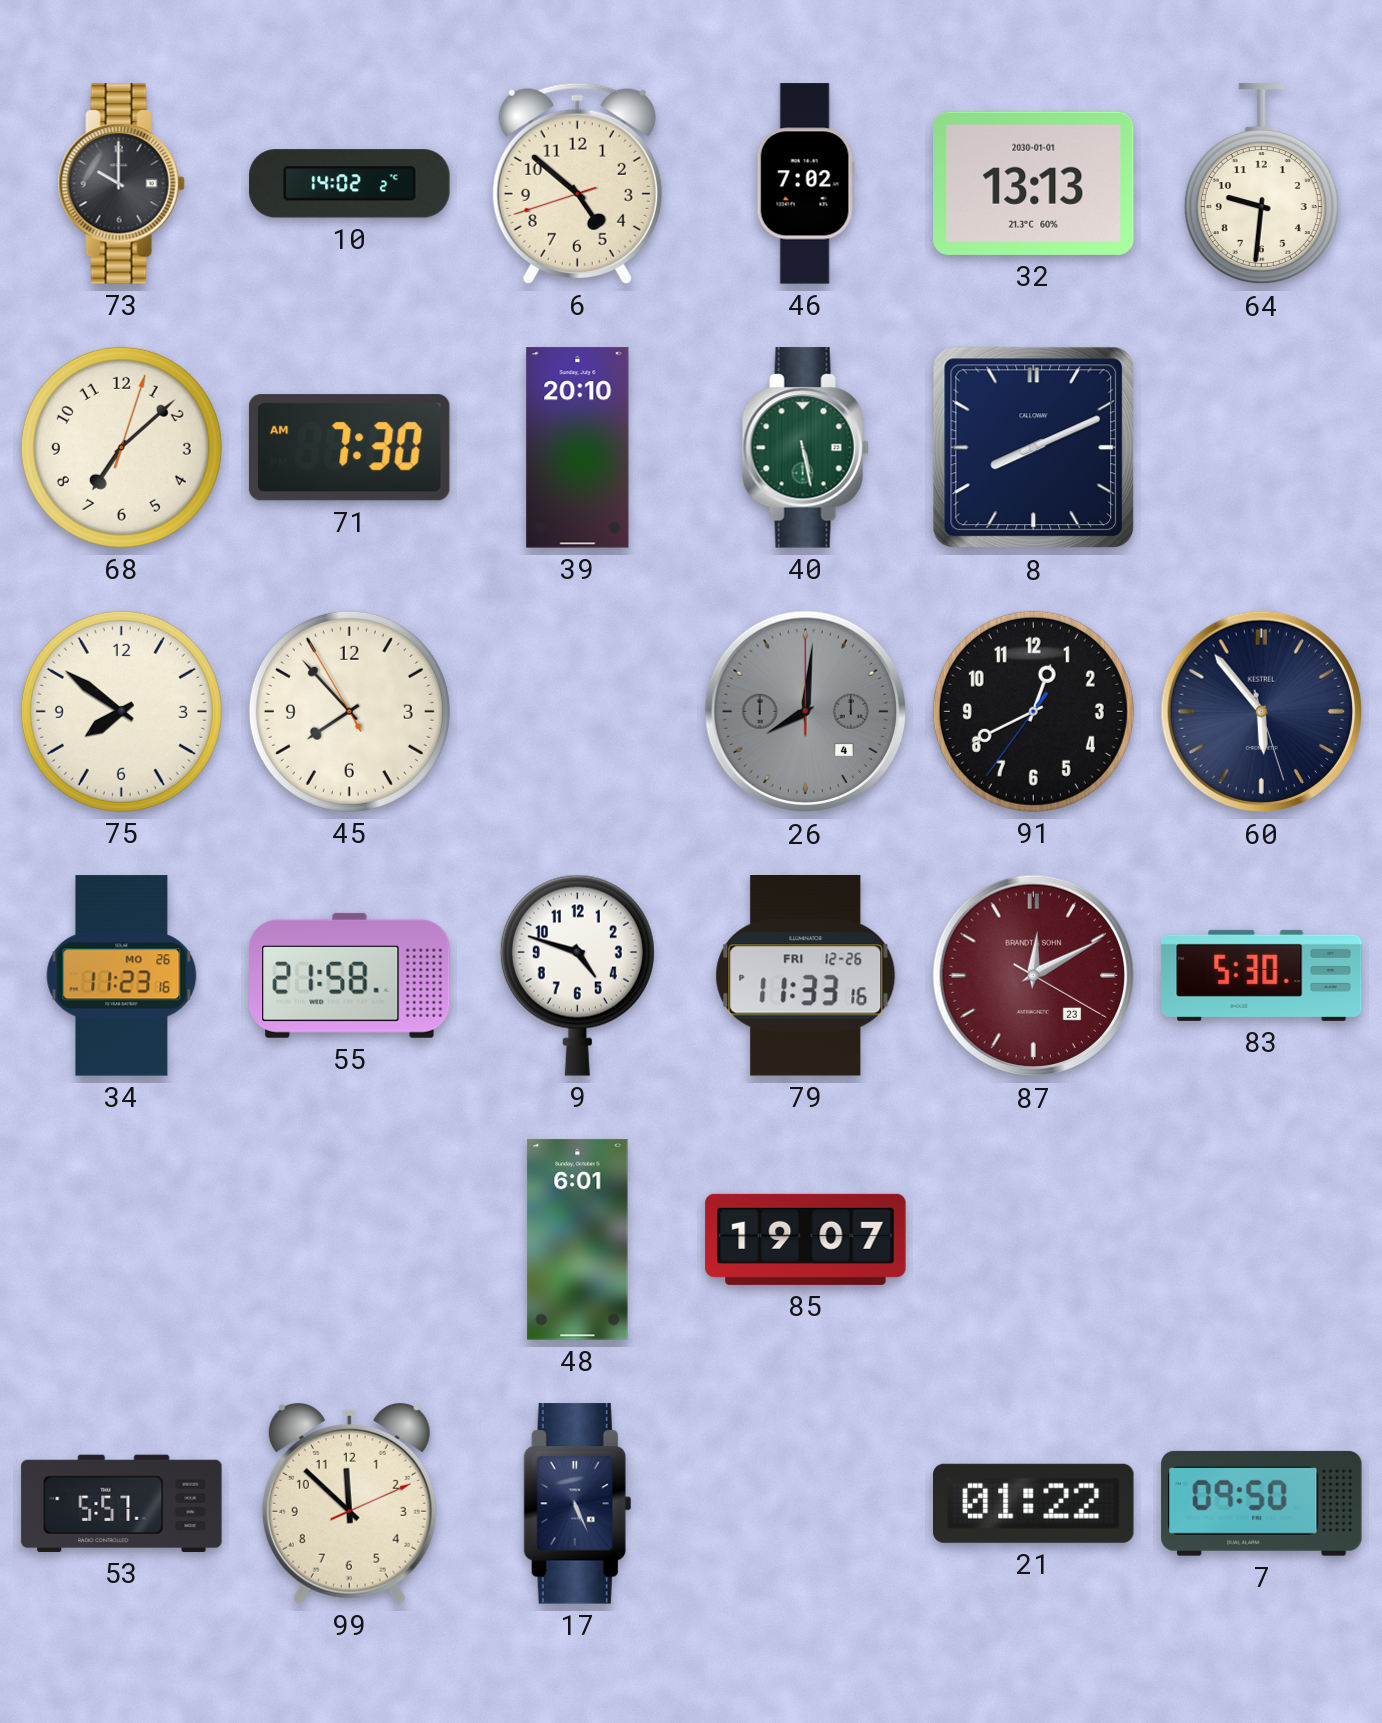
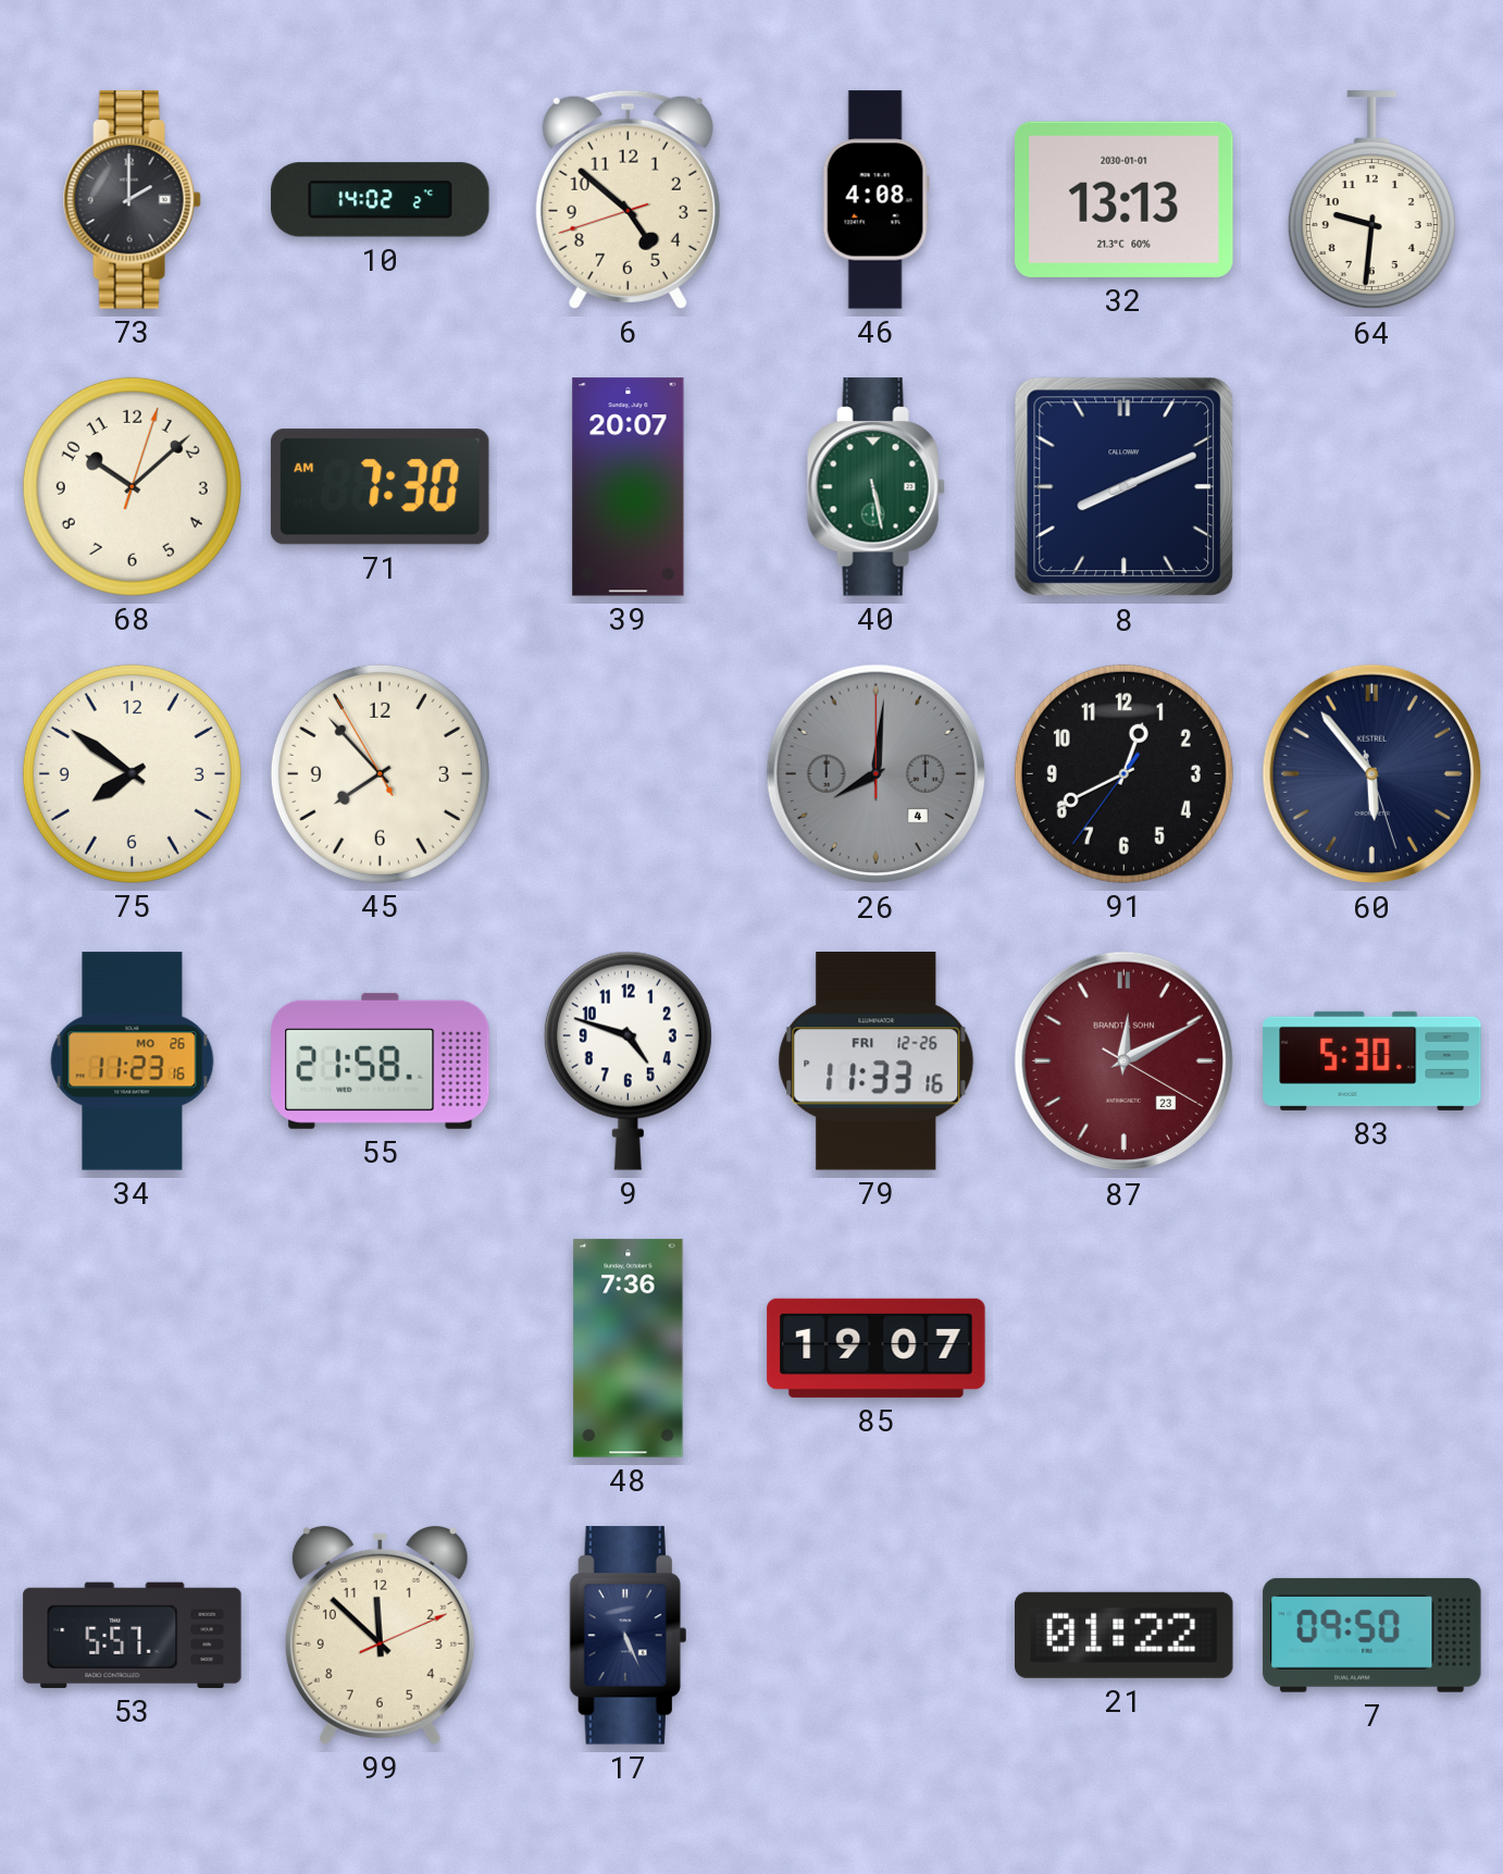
73: 10:00 -> 2:00 (132, 200)
46: 7:02 -> 4:08 (875, 200)
68: 7:08 -> 10:08 (132, 486)
39: 20:10 -> 20:07 (629, 487)
48: 6:01 -> 7:36 (629, 1349)
